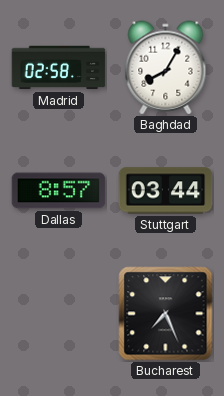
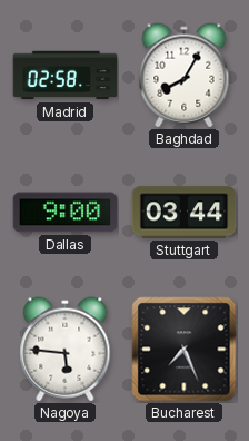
Dallas: 8:57 -> 9:00 (66, 213)
Nagoya: none -> 5:46 (66, 350)
